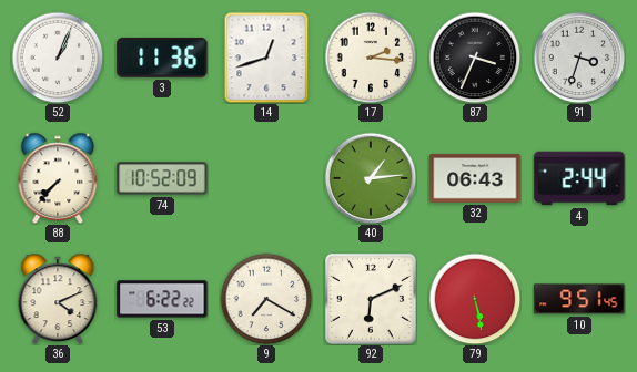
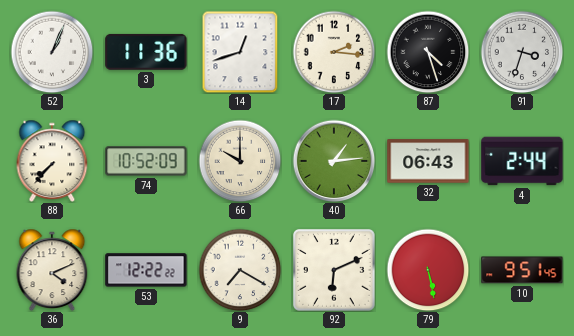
87: 3:34 -> 4:27 (428, 52)
66: none -> 10:00 (240, 161)
53: 6:22 -> 12:22 (146, 270)
